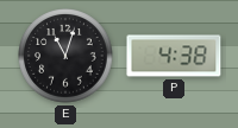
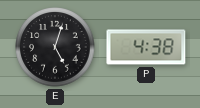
E: 11:03 -> 5:03 (55, 47)
